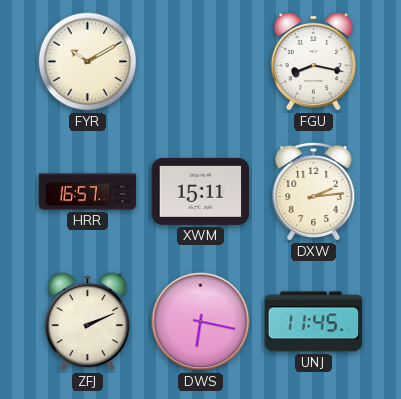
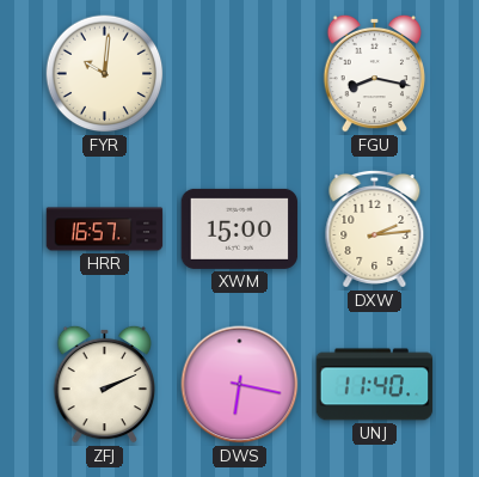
FYR: 10:10 -> 10:01 (105, 74)
XWM: 15:11 -> 15:00 (240, 228)
UNJ: 11:45 -> 11:40 (375, 385)
